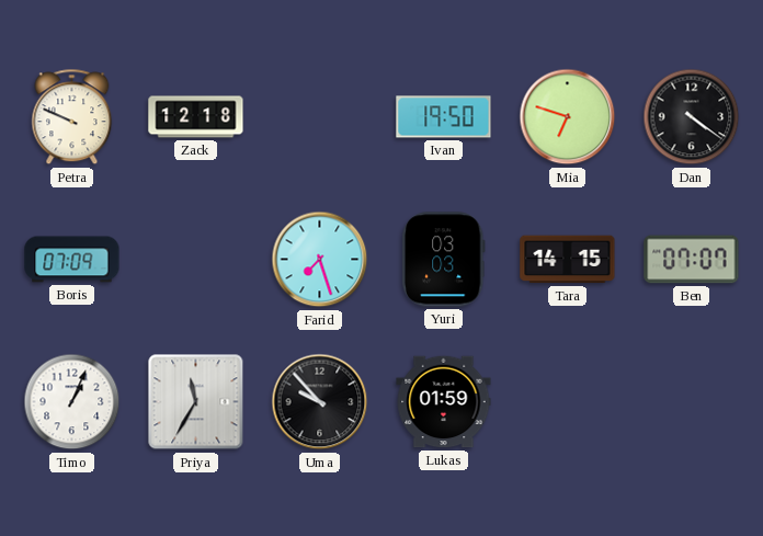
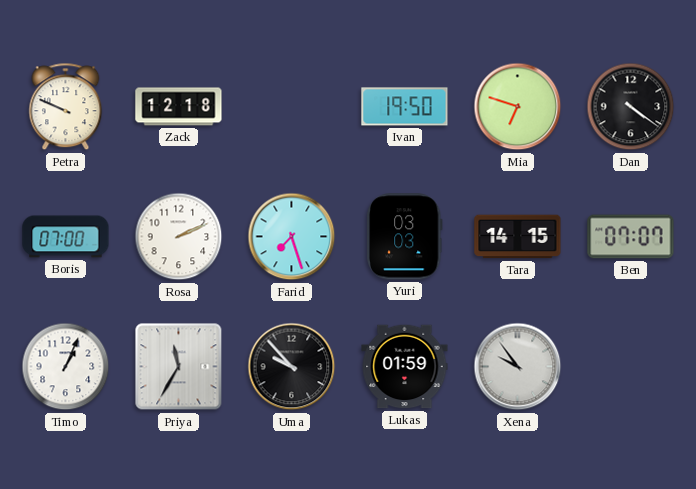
Boris: 07:09 -> 07:00 (66, 237)
Rosa: none -> 2:11 (179, 237)
Xena: none -> 9:54 (518, 367)
